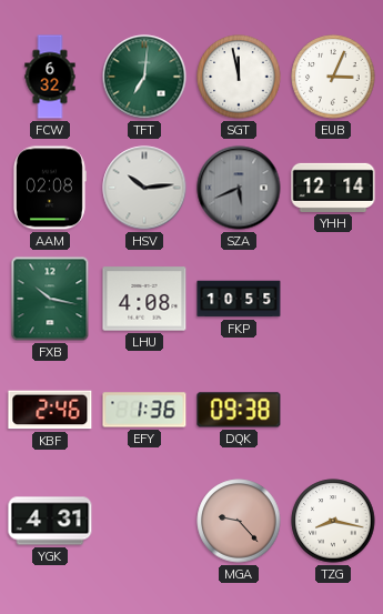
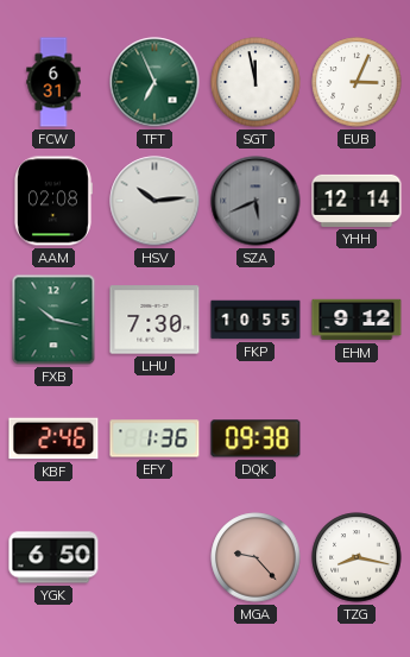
FCW: 6:32 -> 6:31 (53, 82)
TFT: 7:01 -> 6:56 (154, 82)
LHU: 4:08 -> 7:30 (154, 320)
EHM: none -> 9:12 (357, 320)
YGK: 4:31 -> 6:50 (53, 557)
